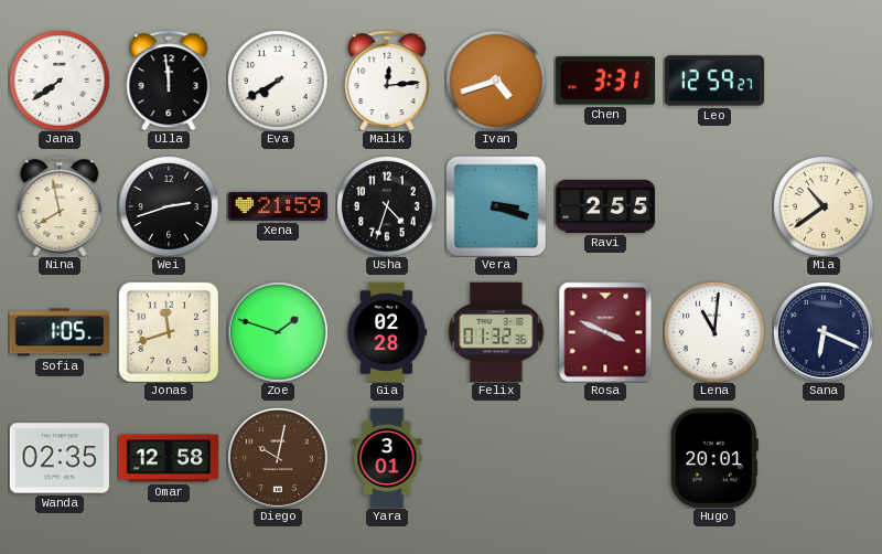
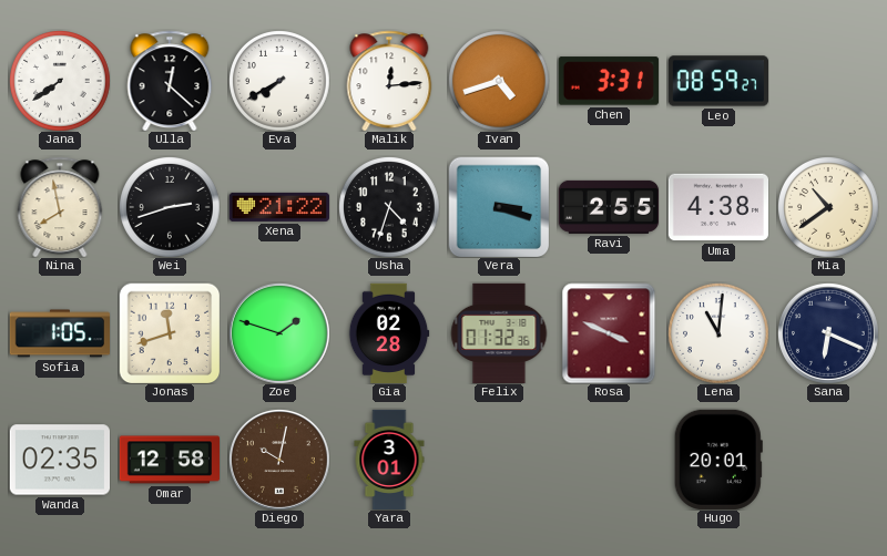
Ulla: 11:59 -> 12:22 (170, 81)
Leo: 12:59 -> 08:59 (717, 81)
Xena: 21:59 -> 21:22 (278, 207)
Uma: none -> 4:38 (717, 207)
